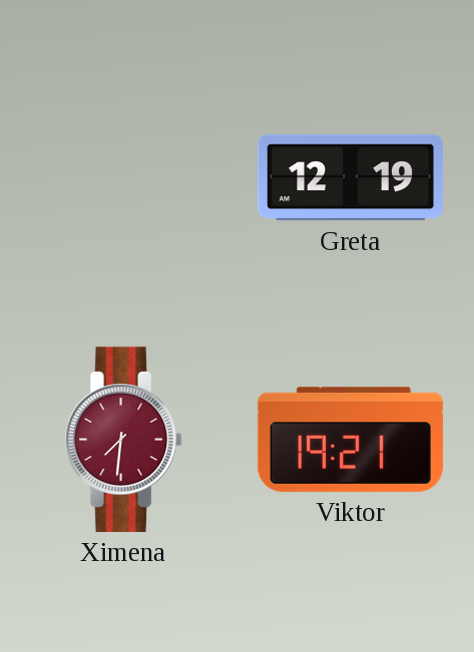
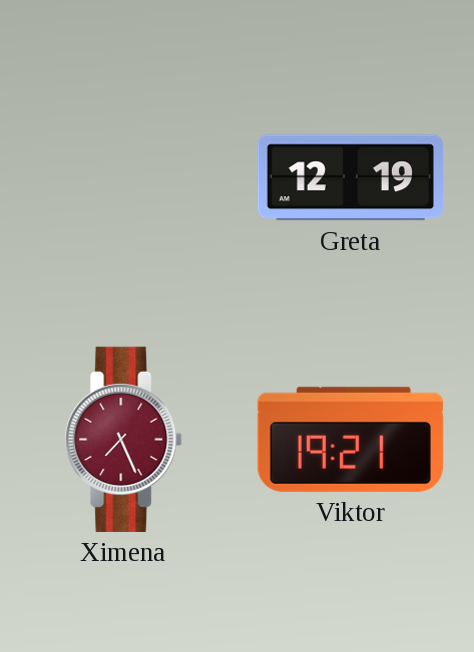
Ximena: 7:31 -> 7:26 (124, 439)
